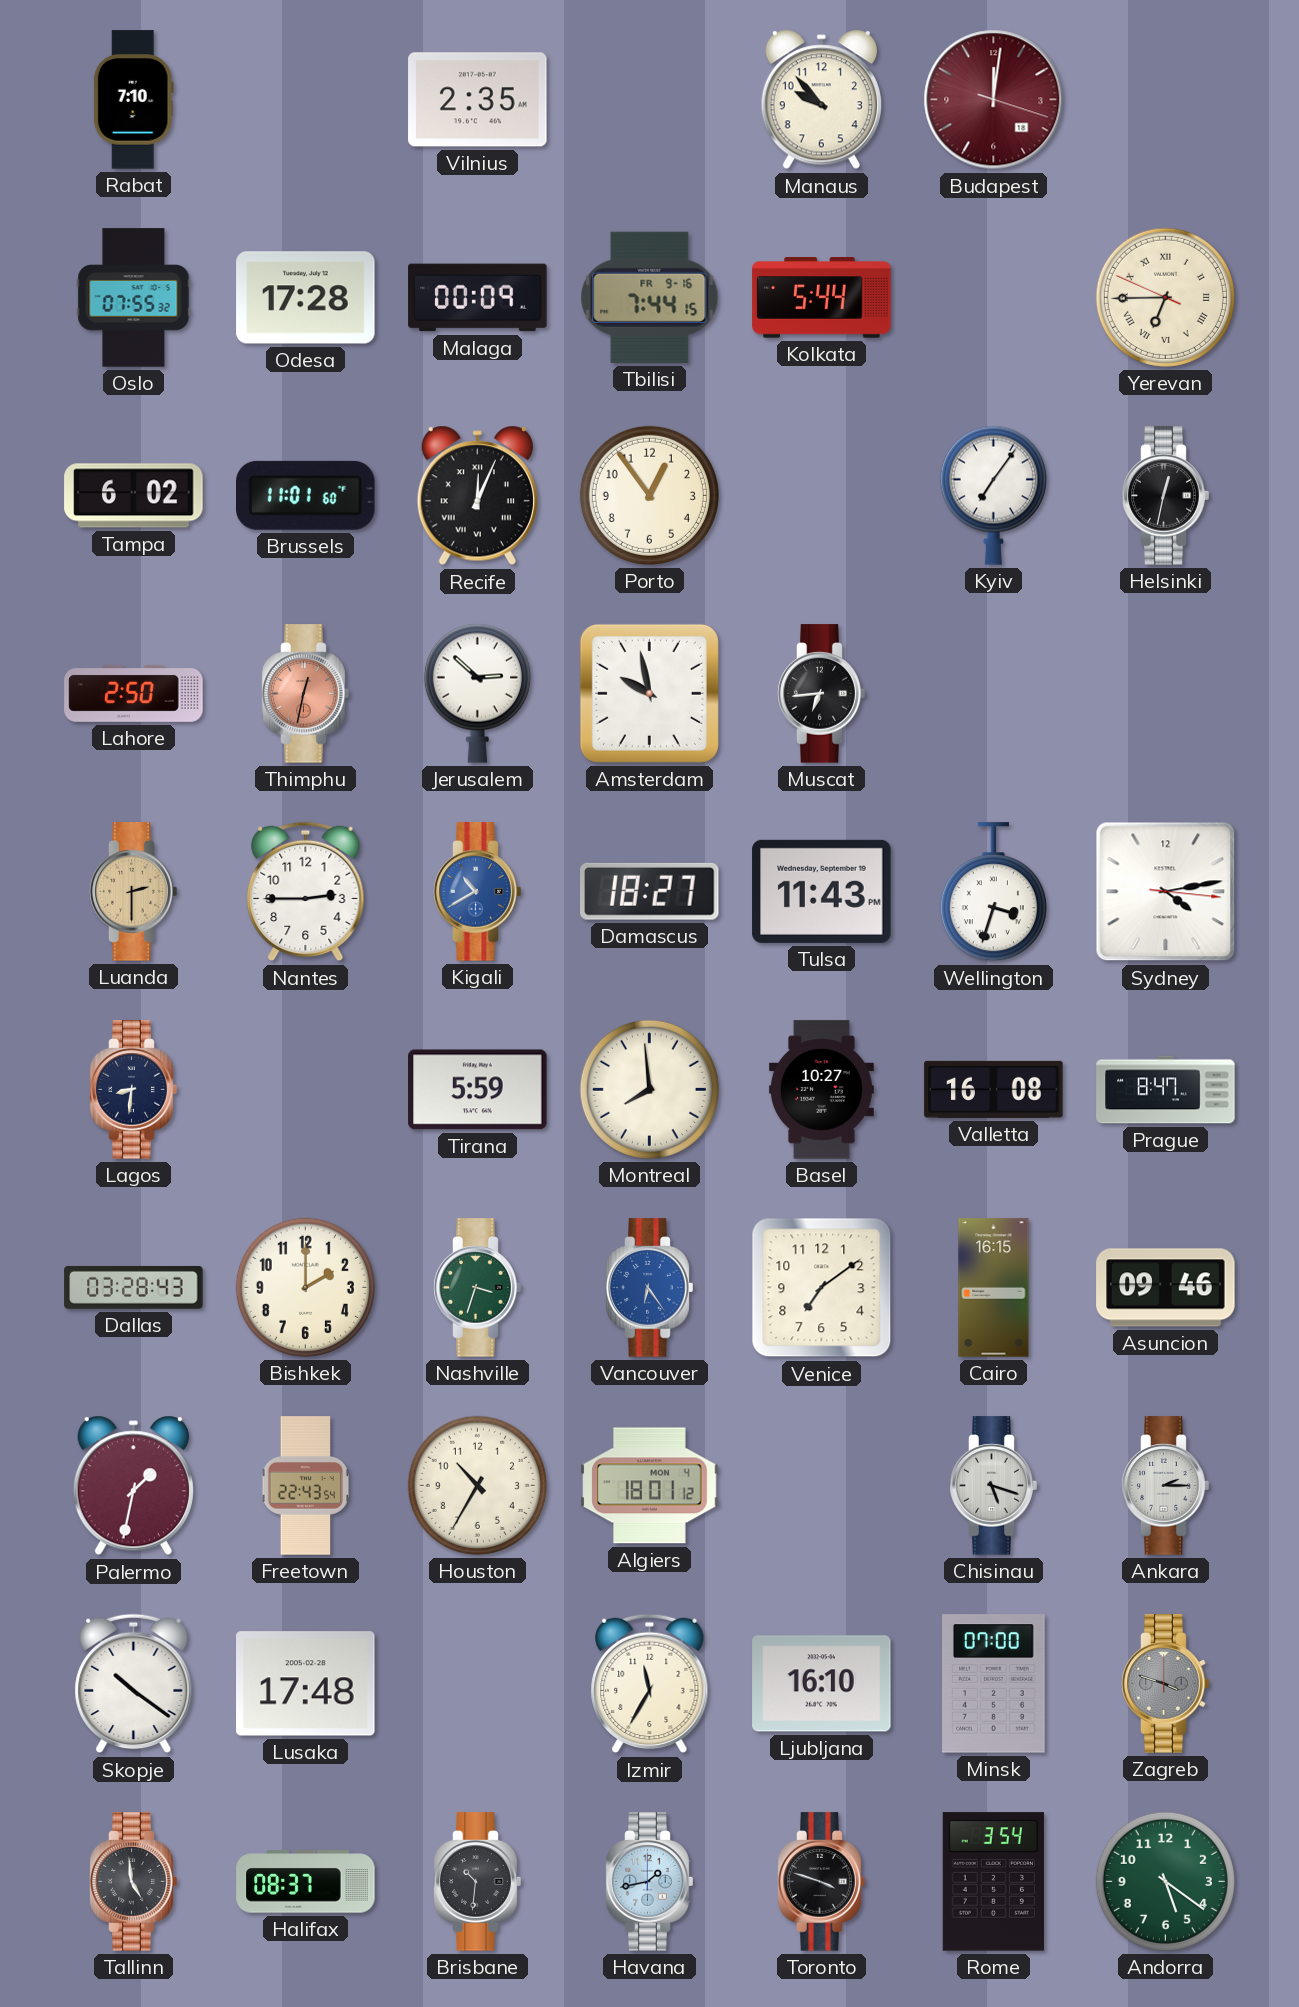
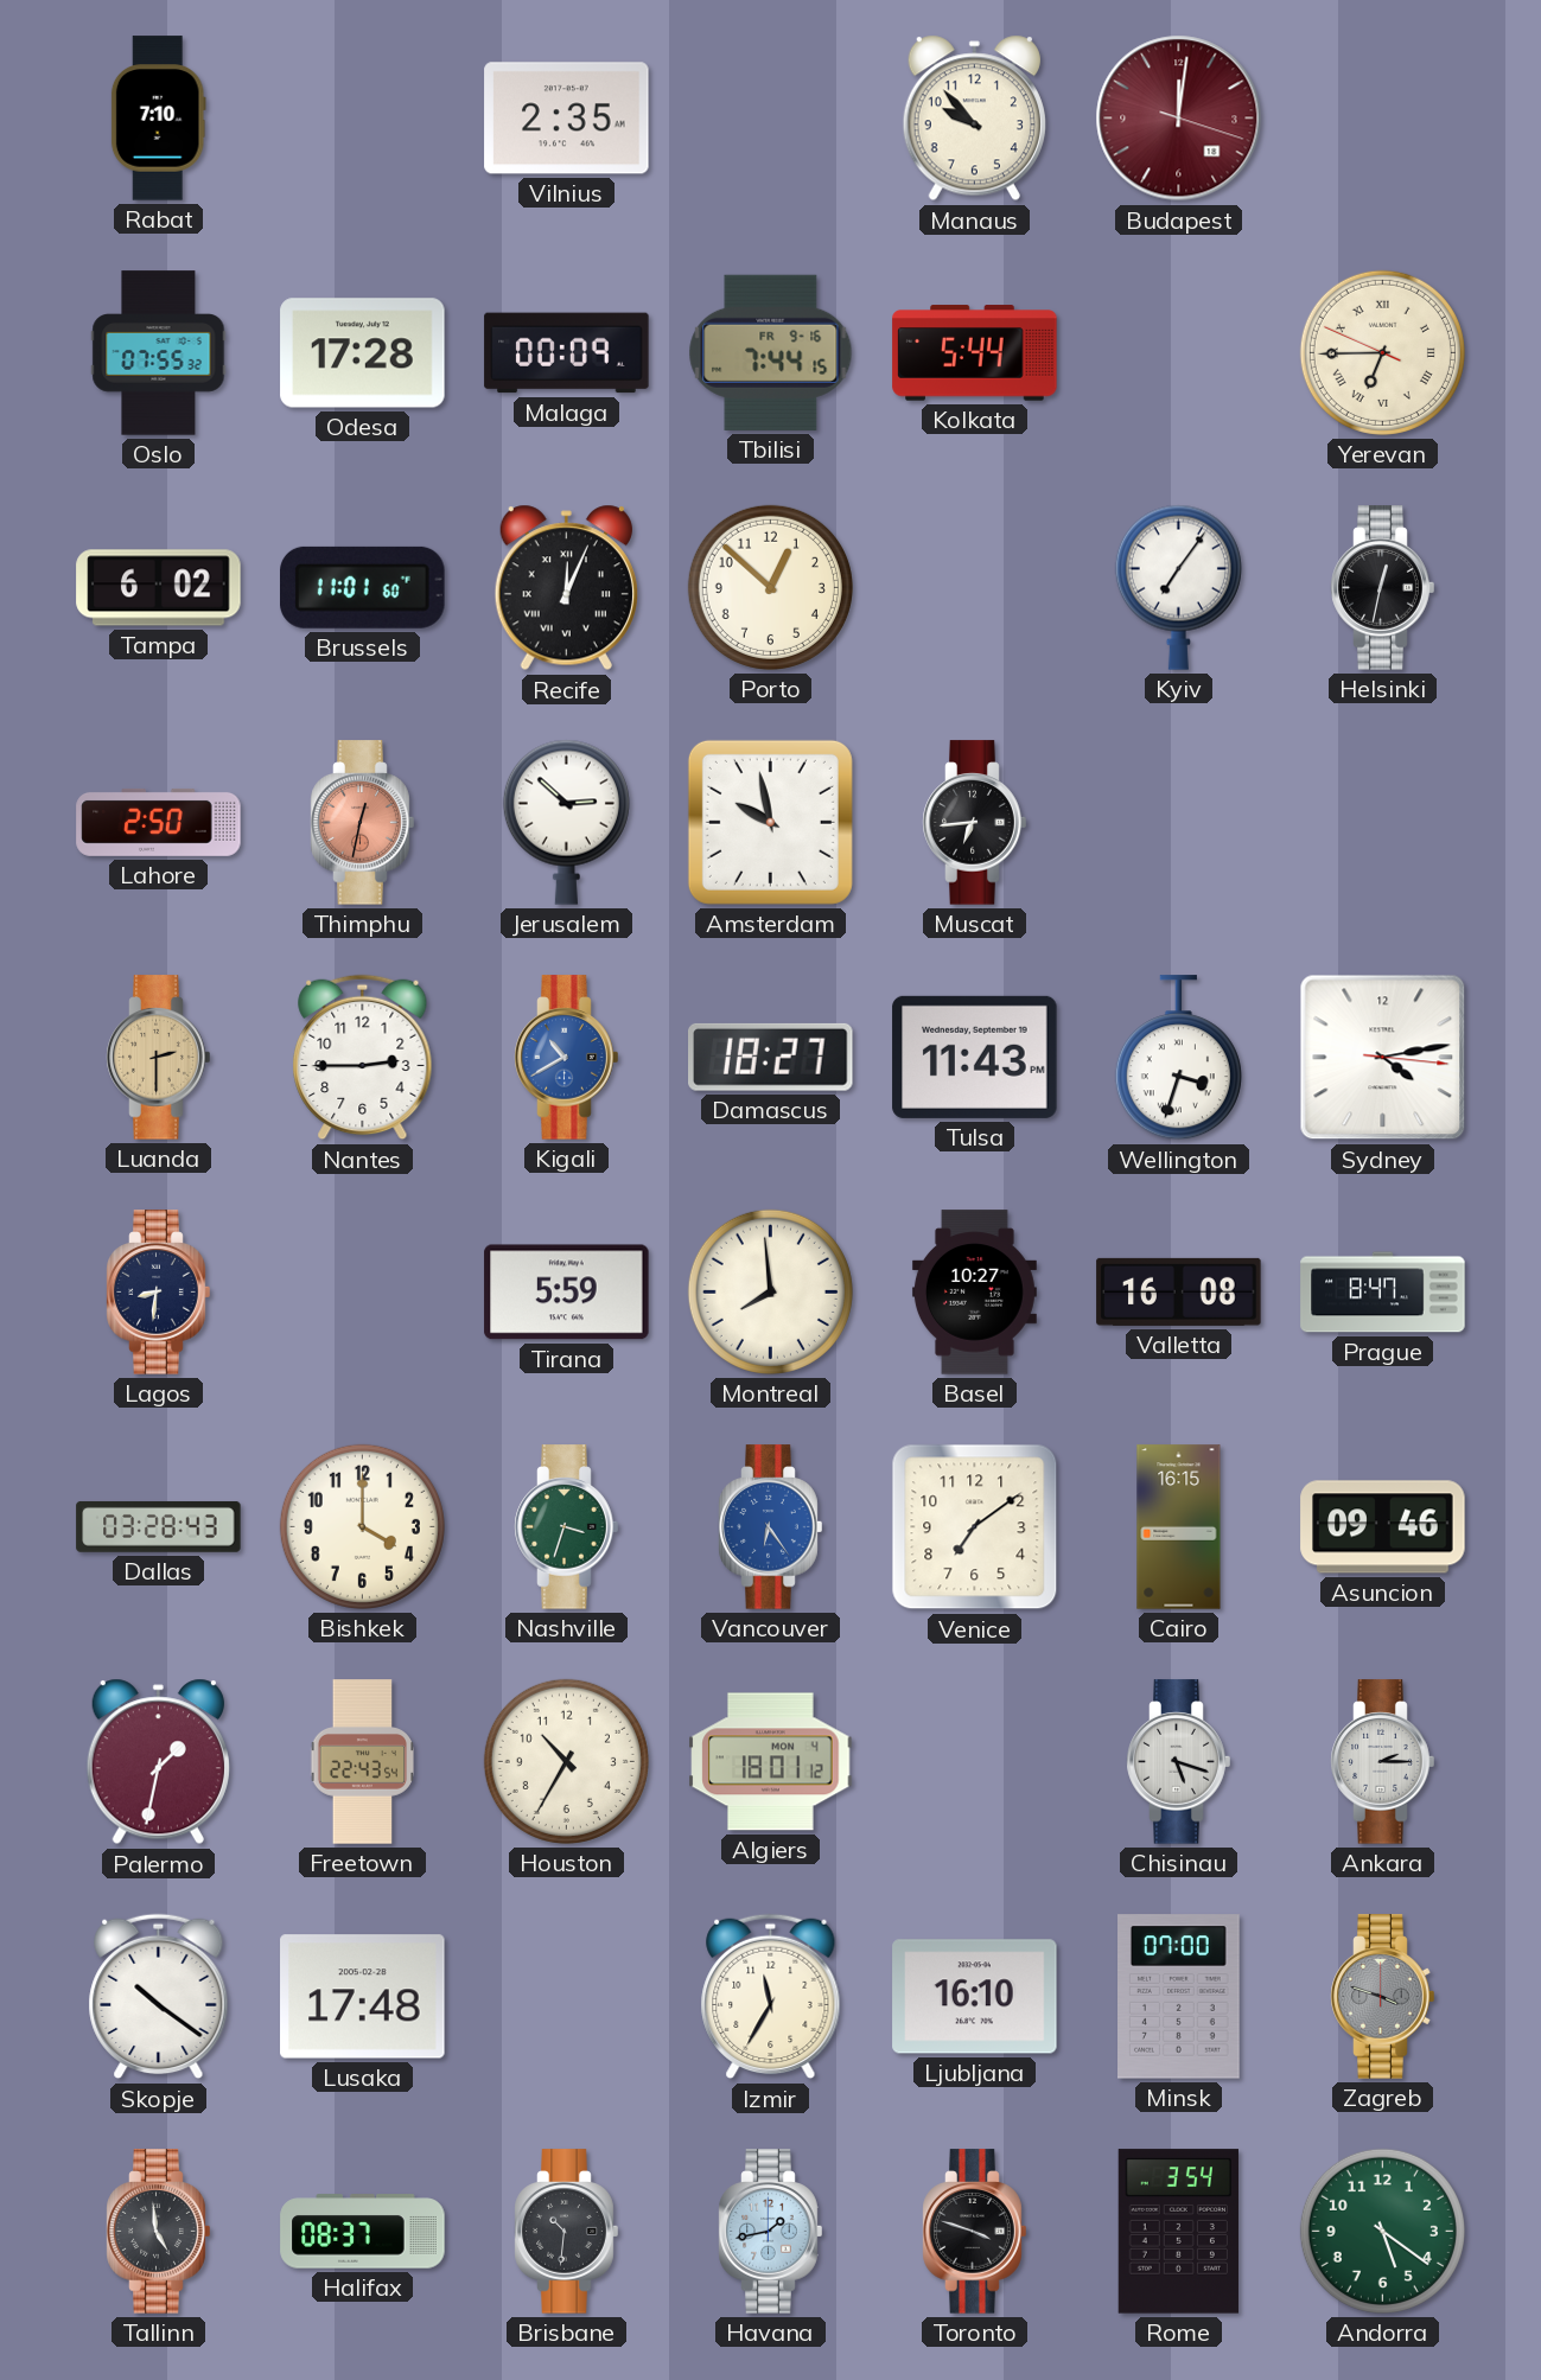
Porto: 12:54 -> 12:52 (770, 587)
Bishkek: 2:00 -> 4:00 (362, 1526)
